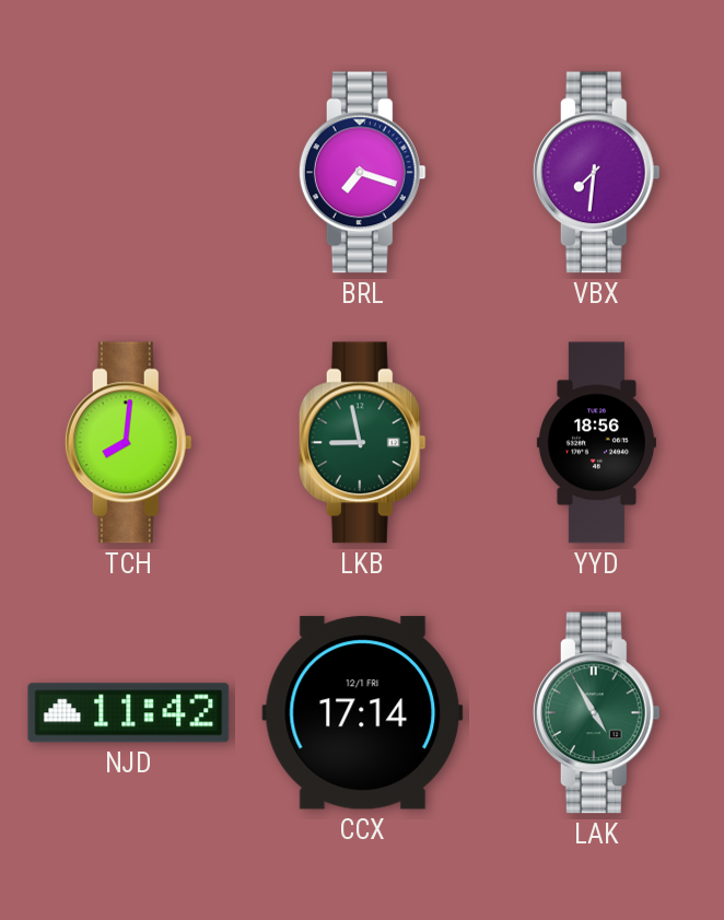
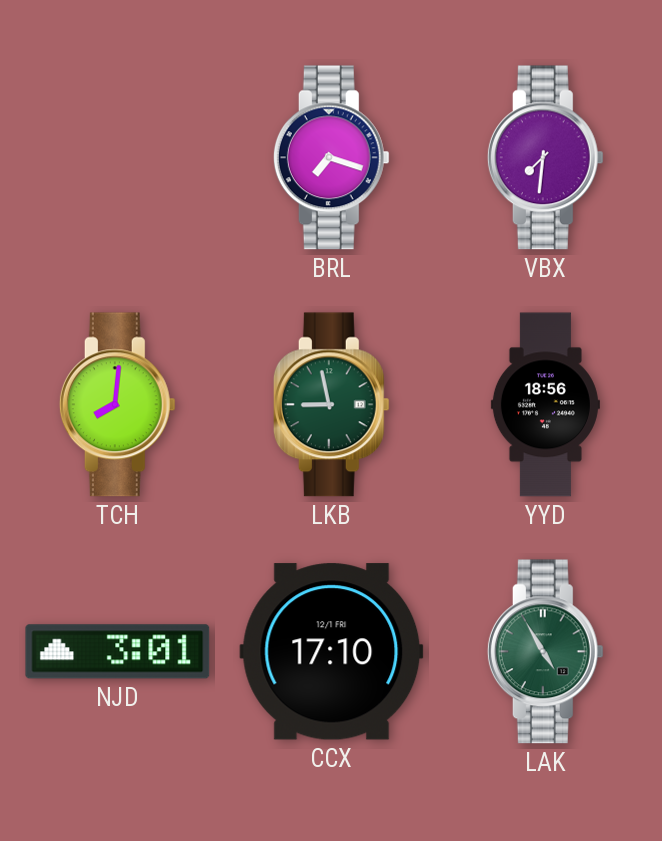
NJD: 11:42 -> 3:01 (118, 652)
CCX: 17:14 -> 17:10 (332, 652)
